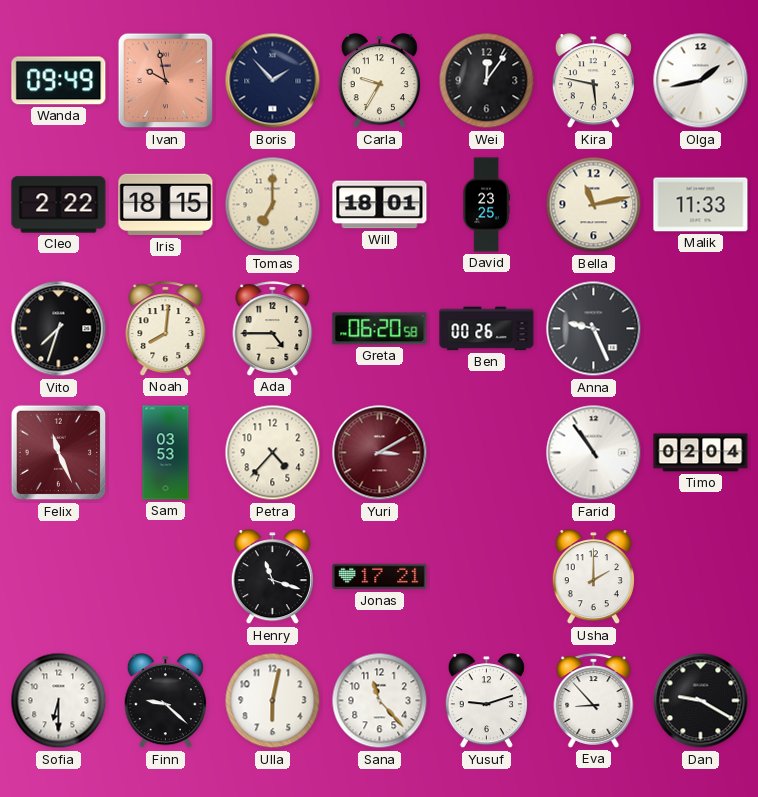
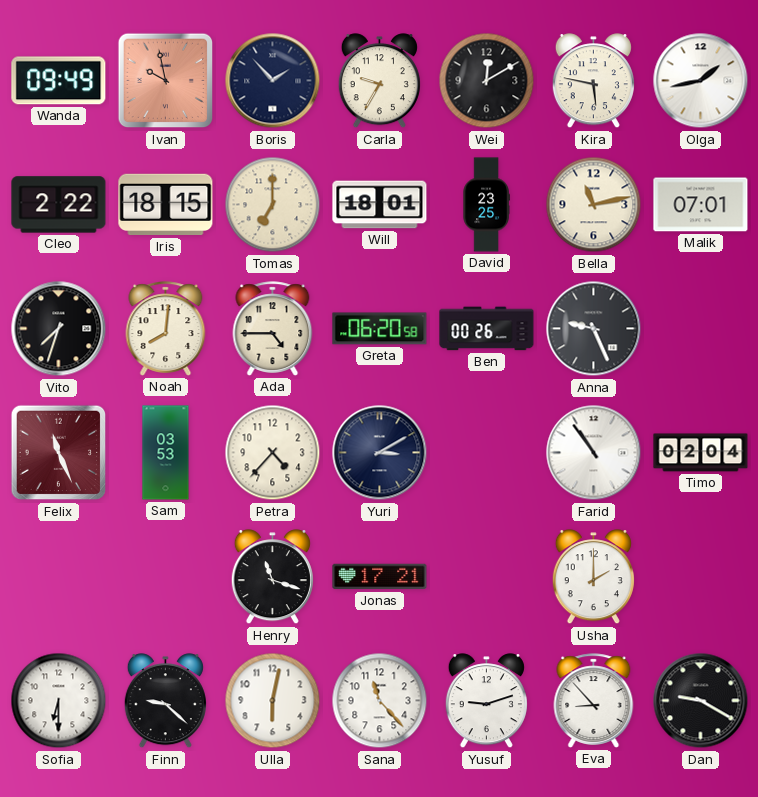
Wei: 12:06 -> 12:10 (487, 81)
Malik: 11:33 -> 07:01 (701, 205)
Yuri dial: burgundy -> navy (380, 453)
